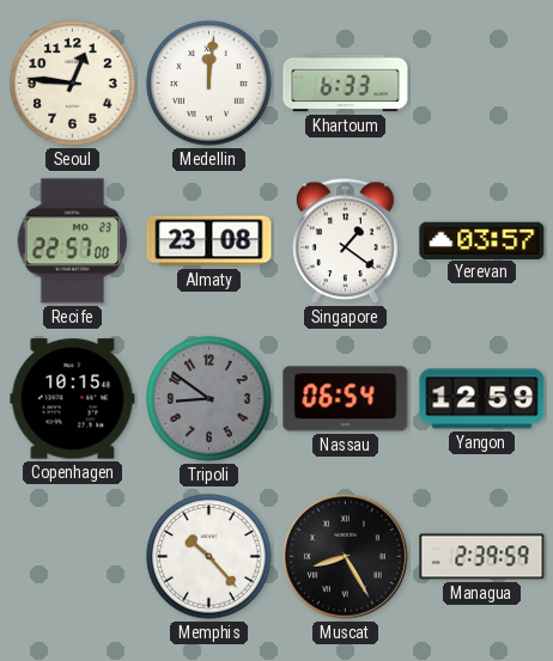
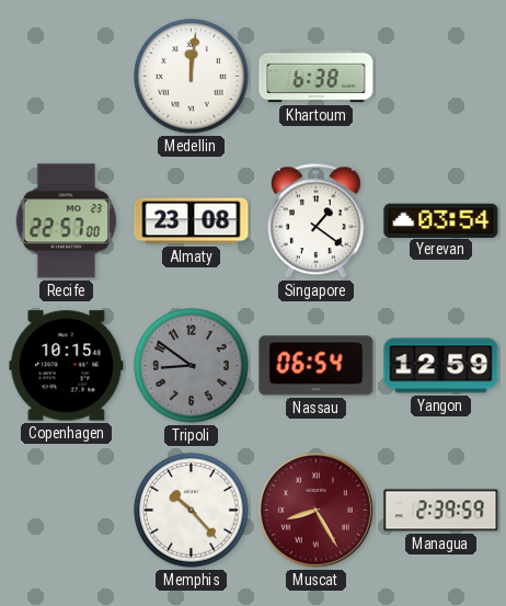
Seoul: 12:46 -> none (73, 84)
Khartoum: 6:33 -> 6:38 (317, 77)
Yerevan: 03:57 -> 03:54 (441, 220)
Muscat dial: black -> burgundy (315, 510)
